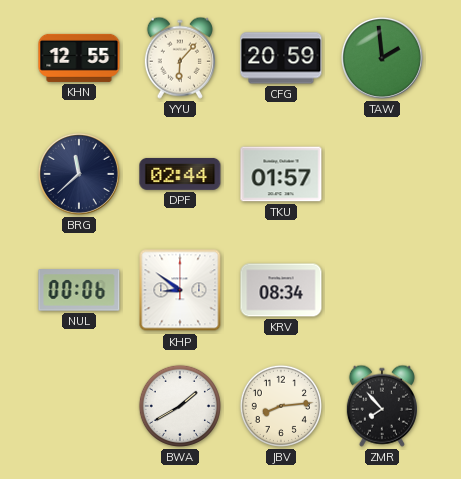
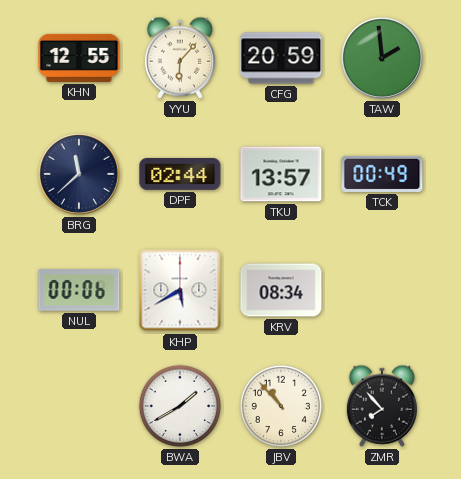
TKU: 01:57 -> 13:57 (281, 174)
TCK: none -> 00:49 (382, 174)
KHP: 8:51 -> 5:40 (180, 290)
JBV: 8:14 -> 10:53 (281, 406)
